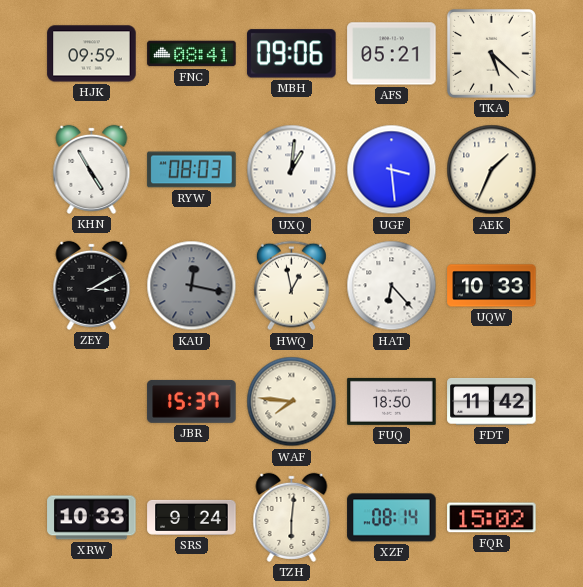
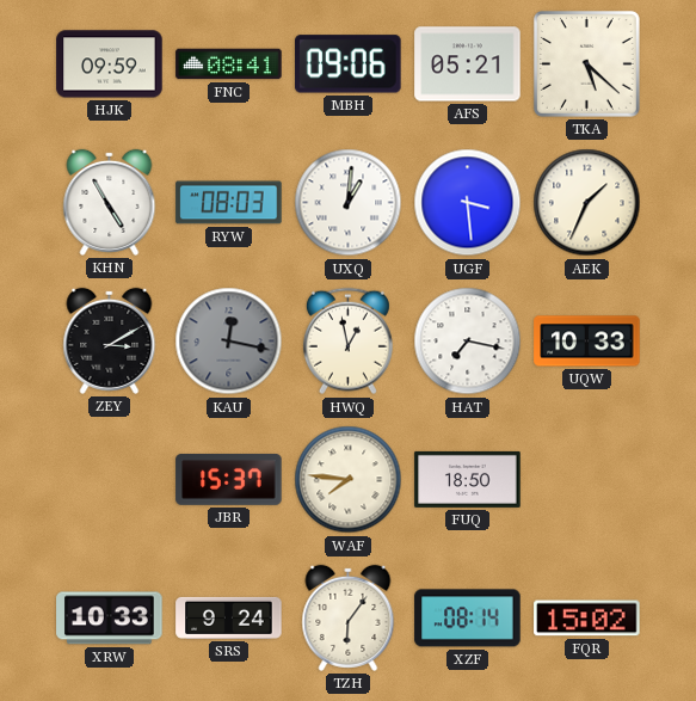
HAT: 6:23 -> 7:17 (468, 342)
FDT: 11:42 -> none (492, 402)
TZH: 6:01 -> 6:06 (349, 617)
